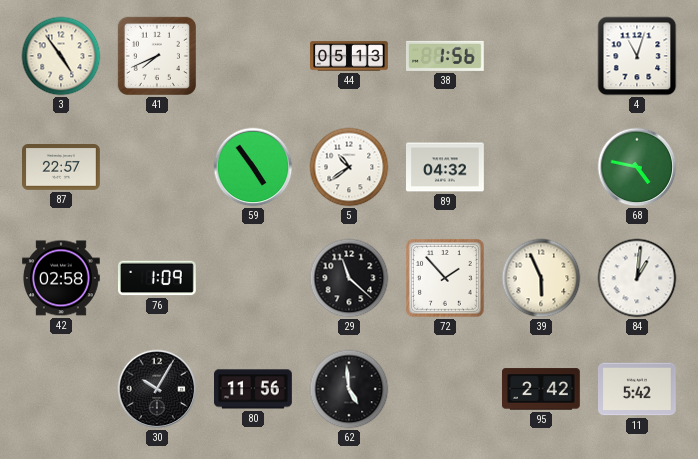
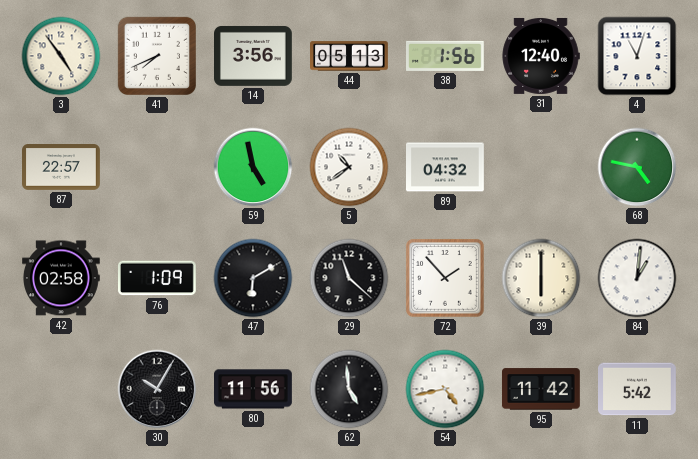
14: none -> 3:56 (254, 56)
31: none -> 12:40 (541, 56)
59: 4:54 -> 4:58 (253, 167)
47: none -> 6:10 (253, 278)
39: 5:56 -> 6:00 (541, 278)
54: none -> 4:43 (445, 389)
95: 2:42 -> 11:42 (541, 389)
